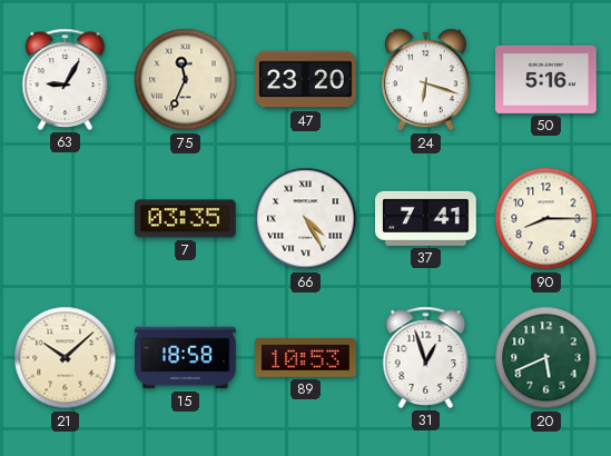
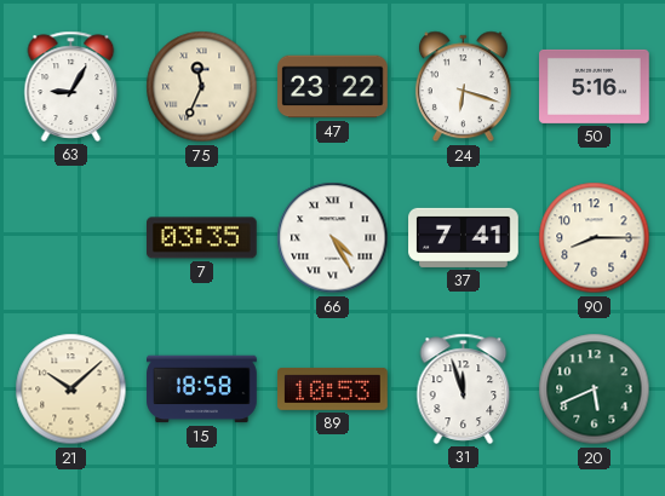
47: 23:20 -> 23:22 (333, 87)
31: 12:57 -> 11:57 (464, 388)
